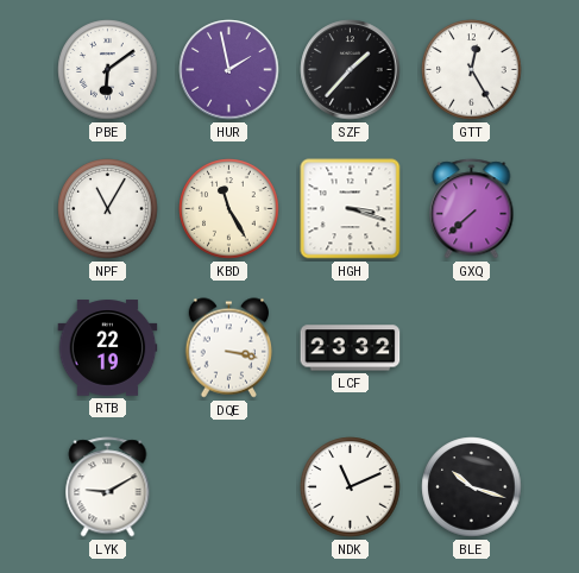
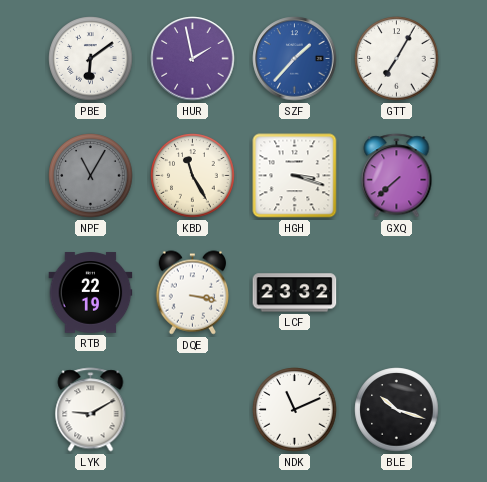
SZF dial: black -> blue (295, 59)
GTT: 12:25 -> 7:05 (397, 59)
NPF dial: white -> grey (91, 176)
